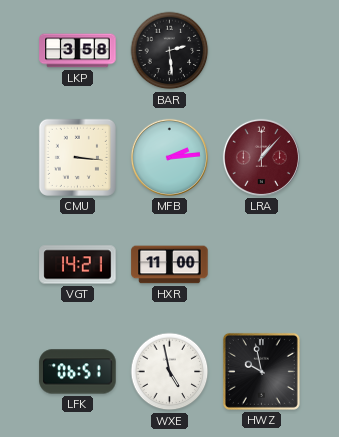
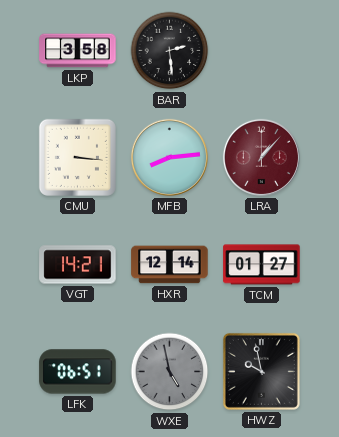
MFB: 2:14 -> 8:14 (169, 157)
HXR: 11:00 -> 12:14 (170, 265)
TCM: none -> 01:27 (262, 265)
WXE dial: white -> grey (170, 372)
